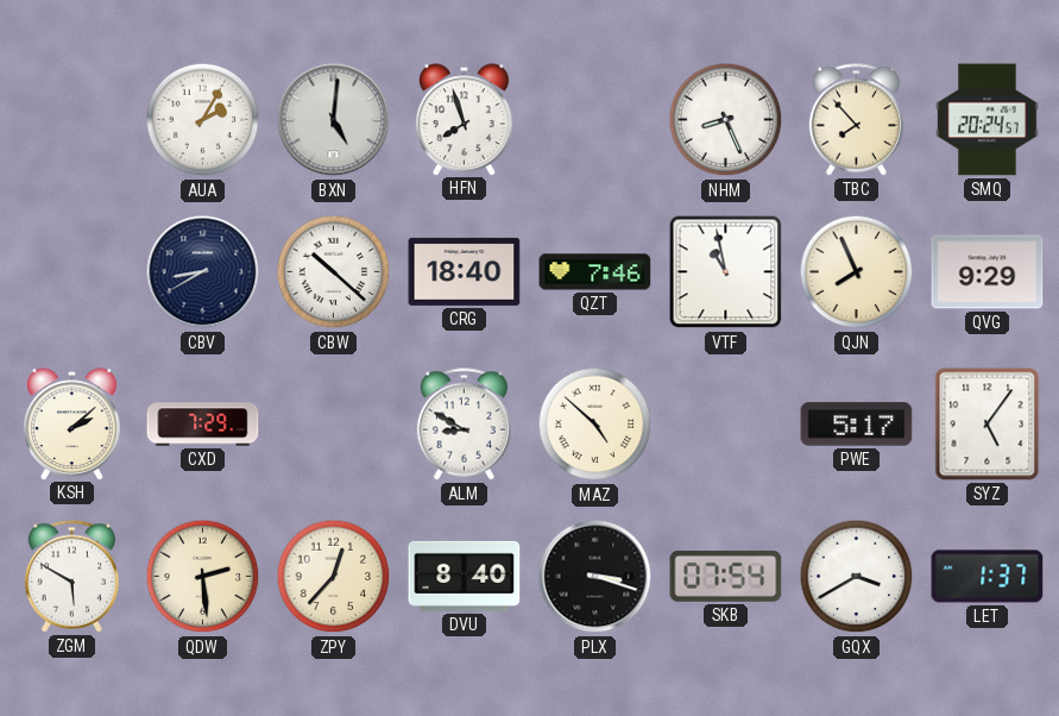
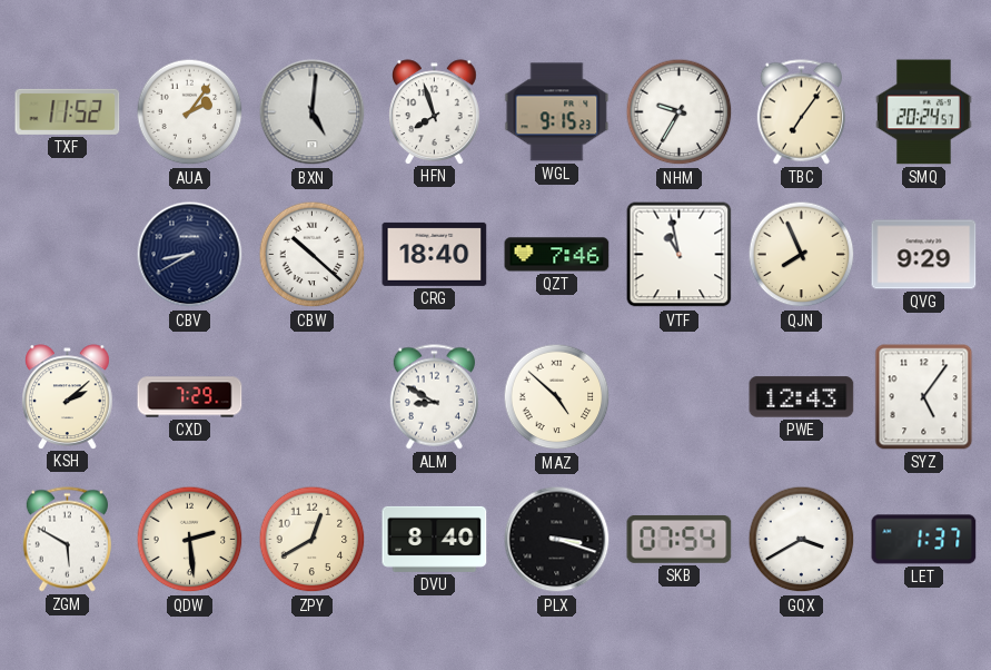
TXF: none -> 11:52 (68, 111)
AUA: 2:05 -> 2:06 (190, 112)
WGL: none -> 9:15 (557, 112)
NHM: 8:26 -> 9:35 (680, 112)
TBC: 7:53 -> 7:06 (801, 112)
PWE: 5:17 -> 12:43 (802, 397)
ZPY: 12:37 -> 12:40 (313, 540)
